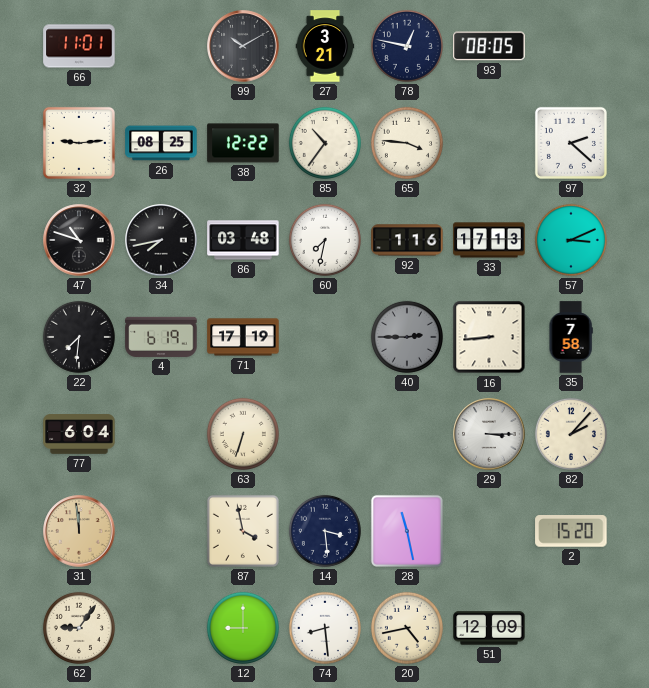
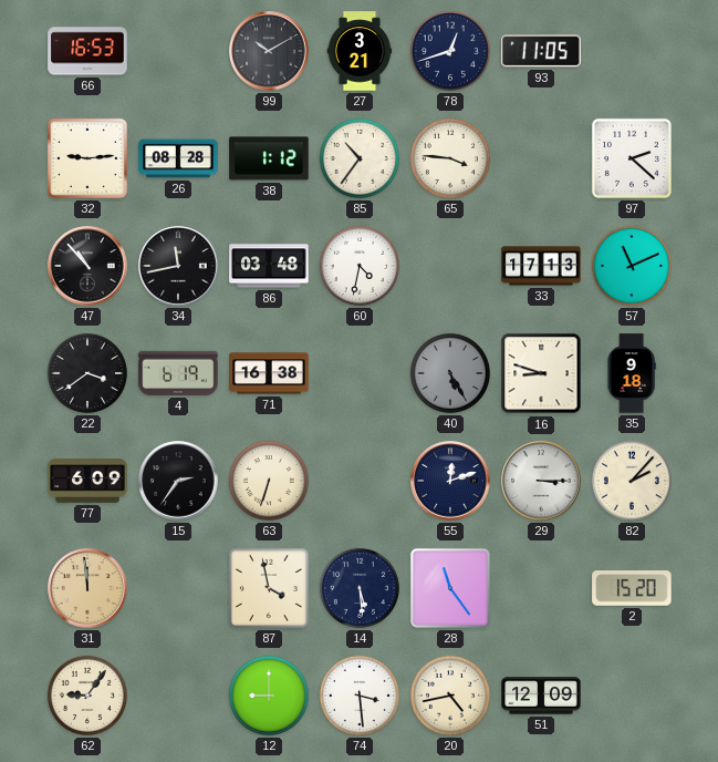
66: 11:01 -> 16:53 (87, 51)
78: 12:47 -> 12:42 (450, 51)
93: 08:05 -> 11:05 (541, 51)
26: 08:25 -> 08:28 (178, 158)
38: 12:22 -> 1:12 (269, 158)
47: 10:48 -> 10:53 (87, 266)
34: 7:43 -> 11:43 (178, 266)
60: 7:32 -> 4:32 (360, 266)
92: 1:16 -> none (407, 240)
57: 3:11 -> 11:11 (632, 266)
22: 7:31 -> 3:39 (87, 373)
71: 17:19 -> 16:38 (269, 373)
40: 2:45 -> 5:25 (450, 373)
16: 8:44 -> 8:48 (541, 373)
35: 7:58 -> 9:18 (632, 373)
77: 6:04 -> 6:09 (87, 481)
15: none -> 2:36 (178, 481)
55: none -> 12:12 (450, 481)
14: 3:29 -> 5:29 (360, 588)
28: 11:28 -> 11:24 (450, 588)
74: 8:29 -> 3:29 (360, 696)
